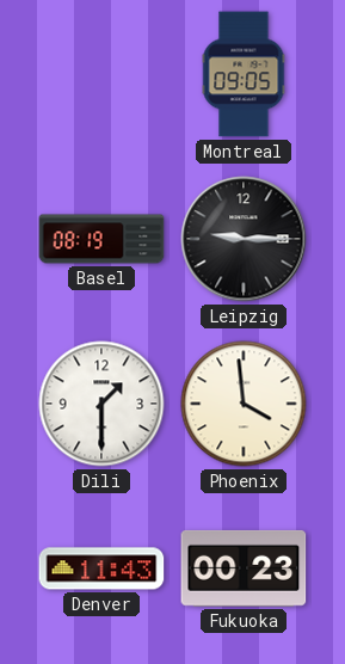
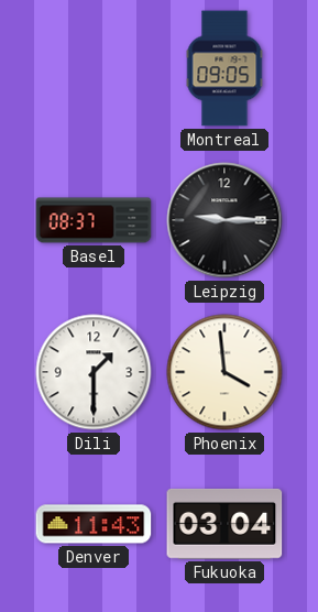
Basel: 08:19 -> 08:37 (94, 220)
Fukuoka: 00:23 -> 03:04 (224, 524)
